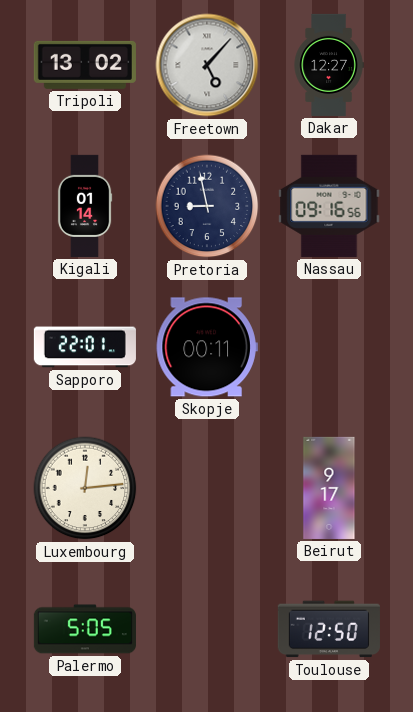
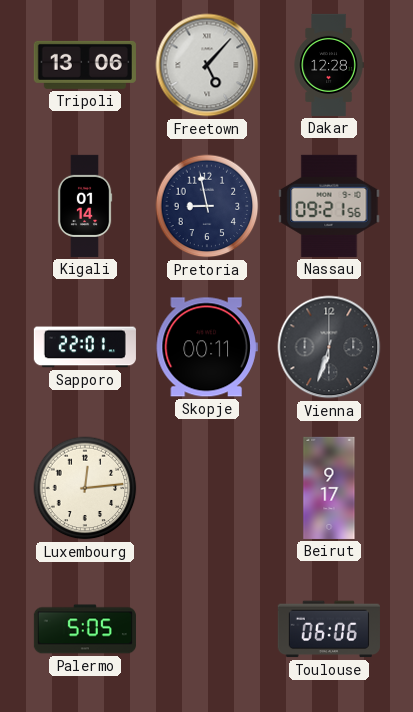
Tripoli: 13:02 -> 13:06 (85, 65)
Dakar: 12:27 -> 12:28 (329, 65)
Nassau: 09:16 -> 09:21 (329, 206)
Vienna: none -> 6:33 (329, 347)
Toulouse: 12:50 -> 06:06 (329, 629)
